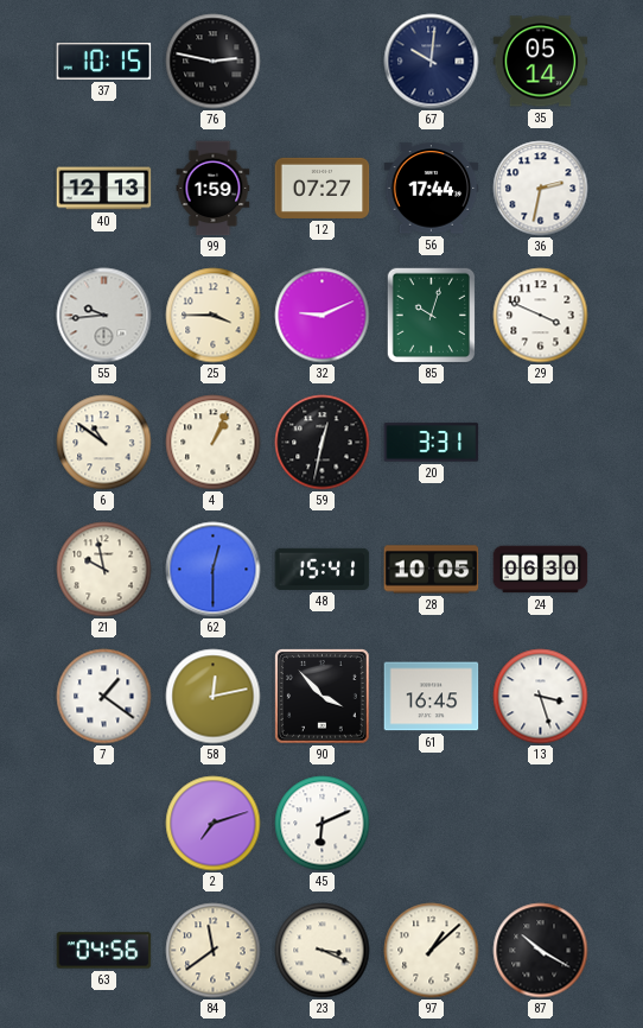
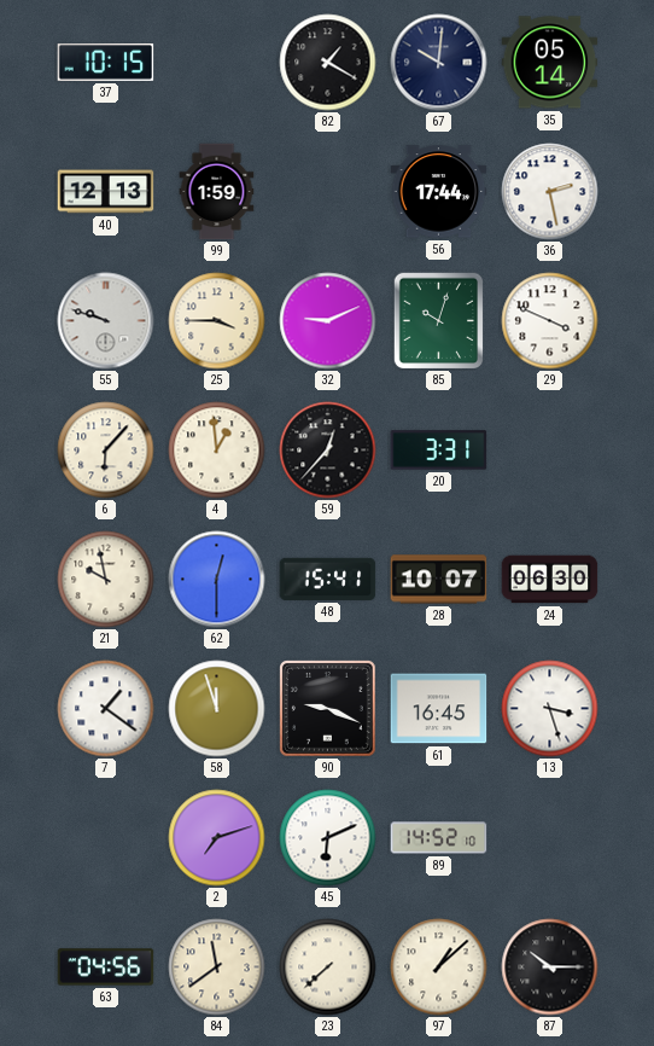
76: 2:47 -> none (214, 62)
82: none -> 1:20 (328, 63)
12: 07:27 -> none (323, 188)
36: 2:32 -> 2:28 (550, 192)
55: 9:44 -> 9:48 (106, 321)
6: 10:51 -> 6:07 (106, 451)
4: 1:04 -> 12:59 (217, 451)
59: 12:32 -> 12:37 (328, 451)
28: 10:05 -> 10:07 (439, 580)
58: 12:13 -> 11:57 (217, 709)
90: 3:53 -> 9:19 (328, 709)
89: none -> 14:52 (439, 838)
23: 3:19 -> 7:38 (328, 967)
87: 10:20 -> 10:15 (550, 967)
